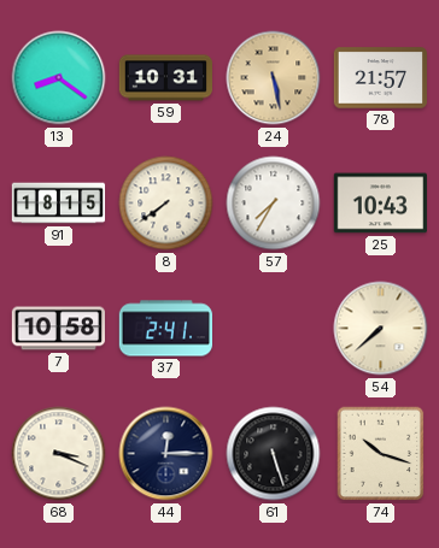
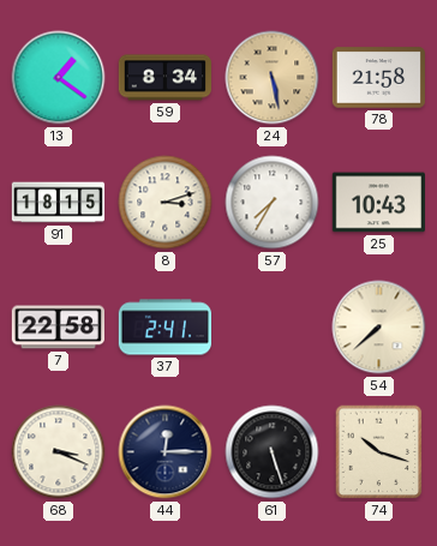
13: 8:21 -> 1:21 (59, 78)
59: 10:31 -> 8:34 (164, 78)
78: 21:57 -> 21:58 (379, 78)
8: 7:39 -> 3:12 (166, 203)
7: 10:58 -> 22:58 (58, 328)
